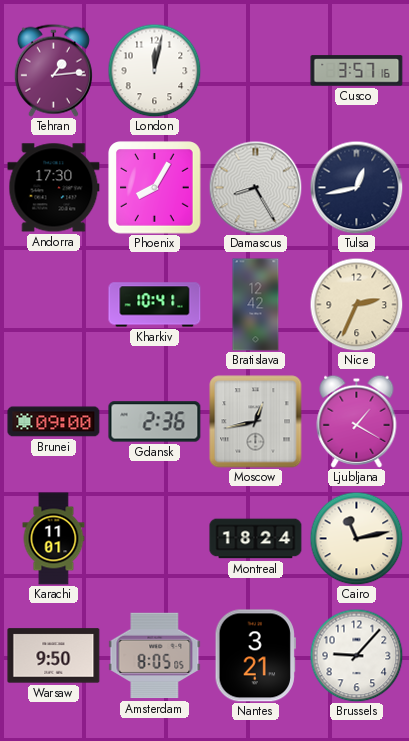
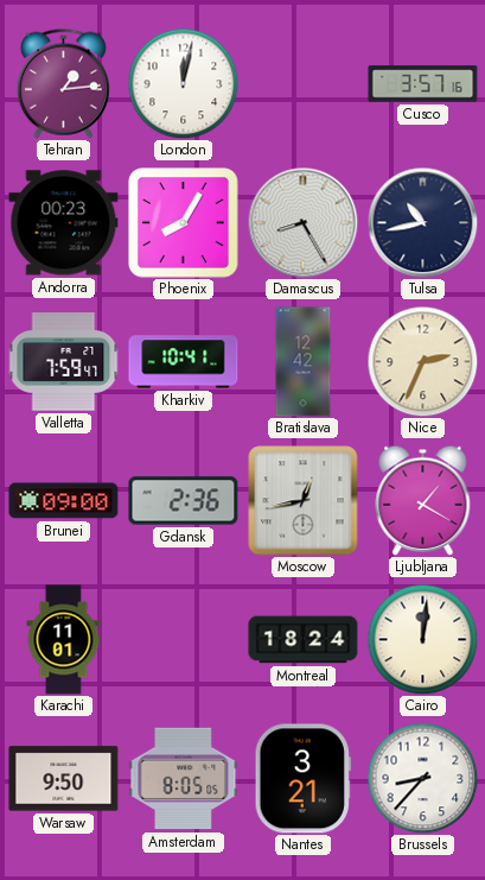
Andorra: 17:30 -> 00:23 (64, 223)
Tulsa: 12:43 -> 10:43 (422, 222)
Valletta: none -> 7:59 (63, 362)
Cairo: 11:13 -> 12:01 (422, 639)
Brussels: 9:07 -> 8:37 (422, 778)
